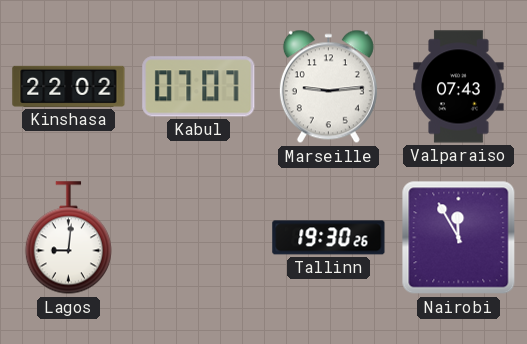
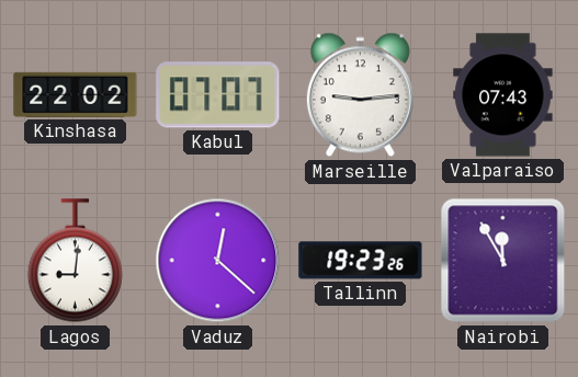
Vaduz: none -> 12:22 (218, 261)
Tallinn: 19:30 -> 19:23 (361, 261)
